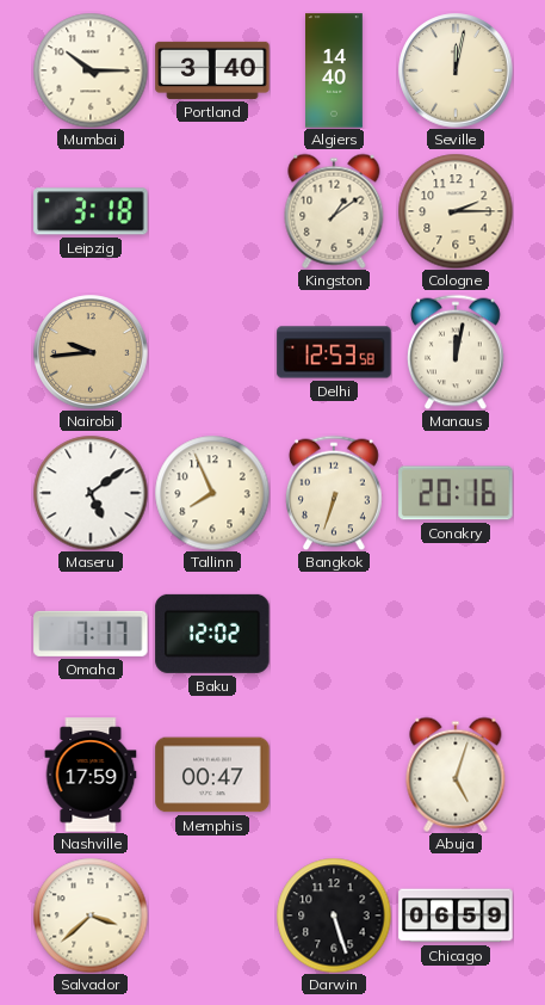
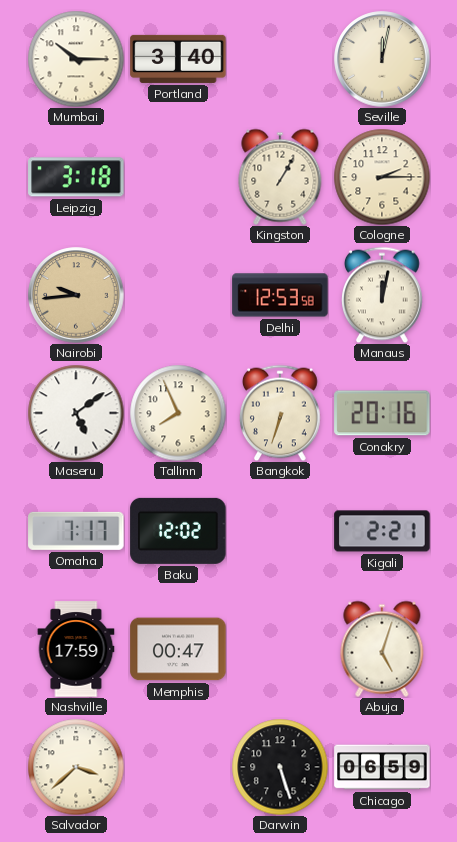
Algiers: 14:40 -> none (335, 70)
Kingston: 1:09 -> 1:05 (280, 177)
Kigali: none -> 2:21 (382, 531)
